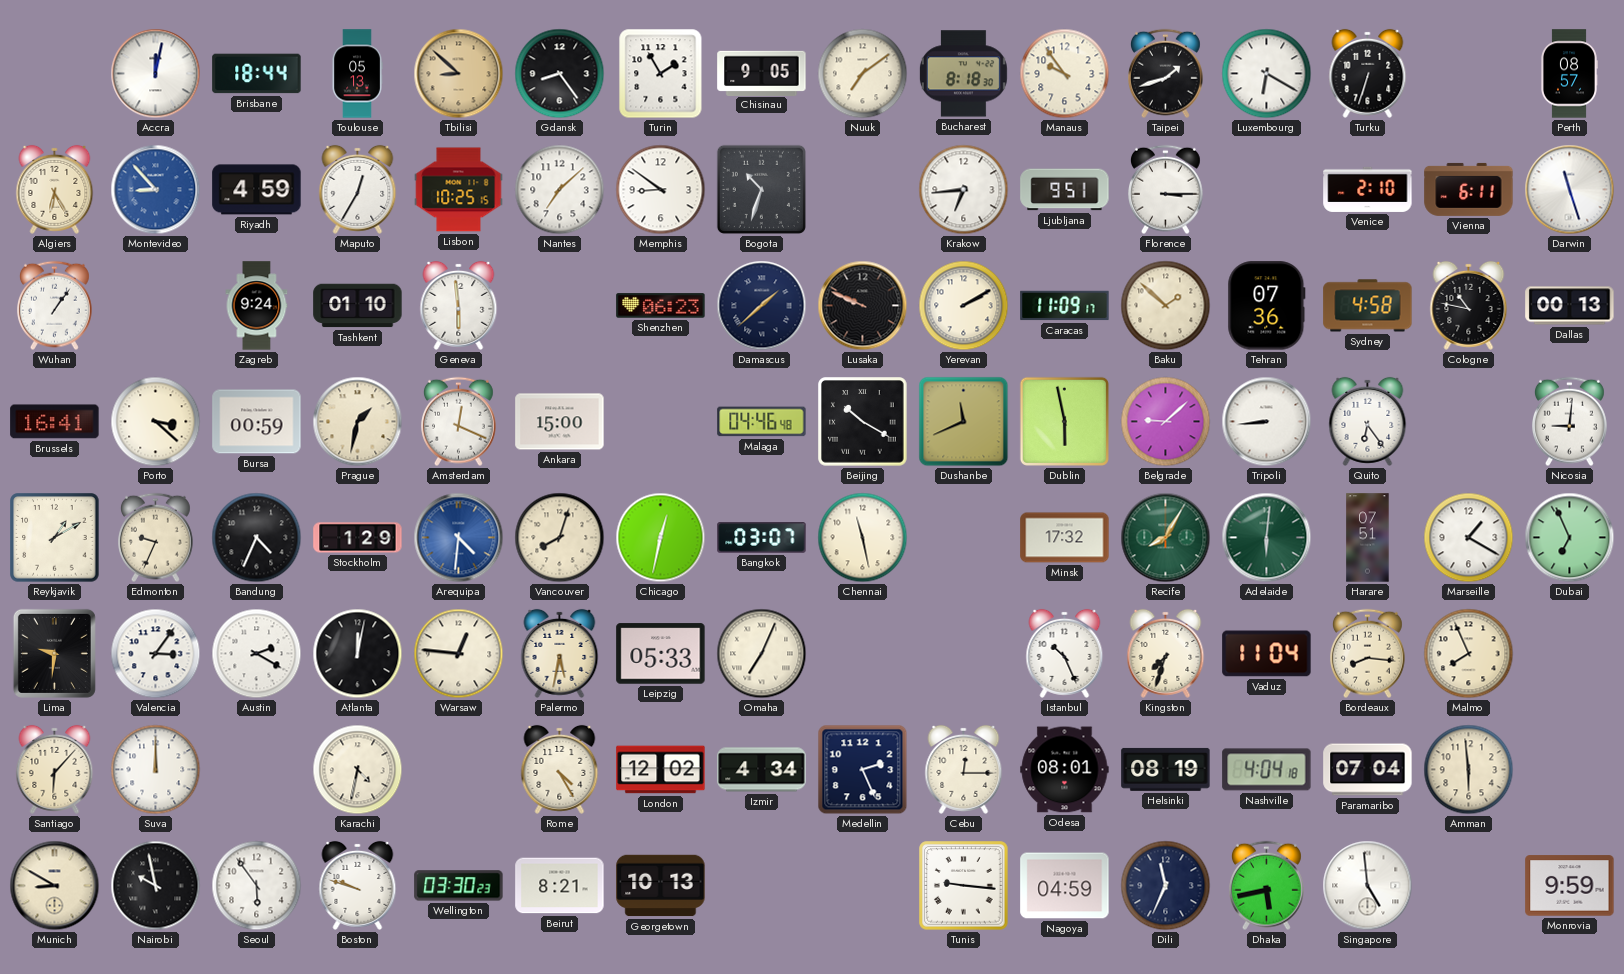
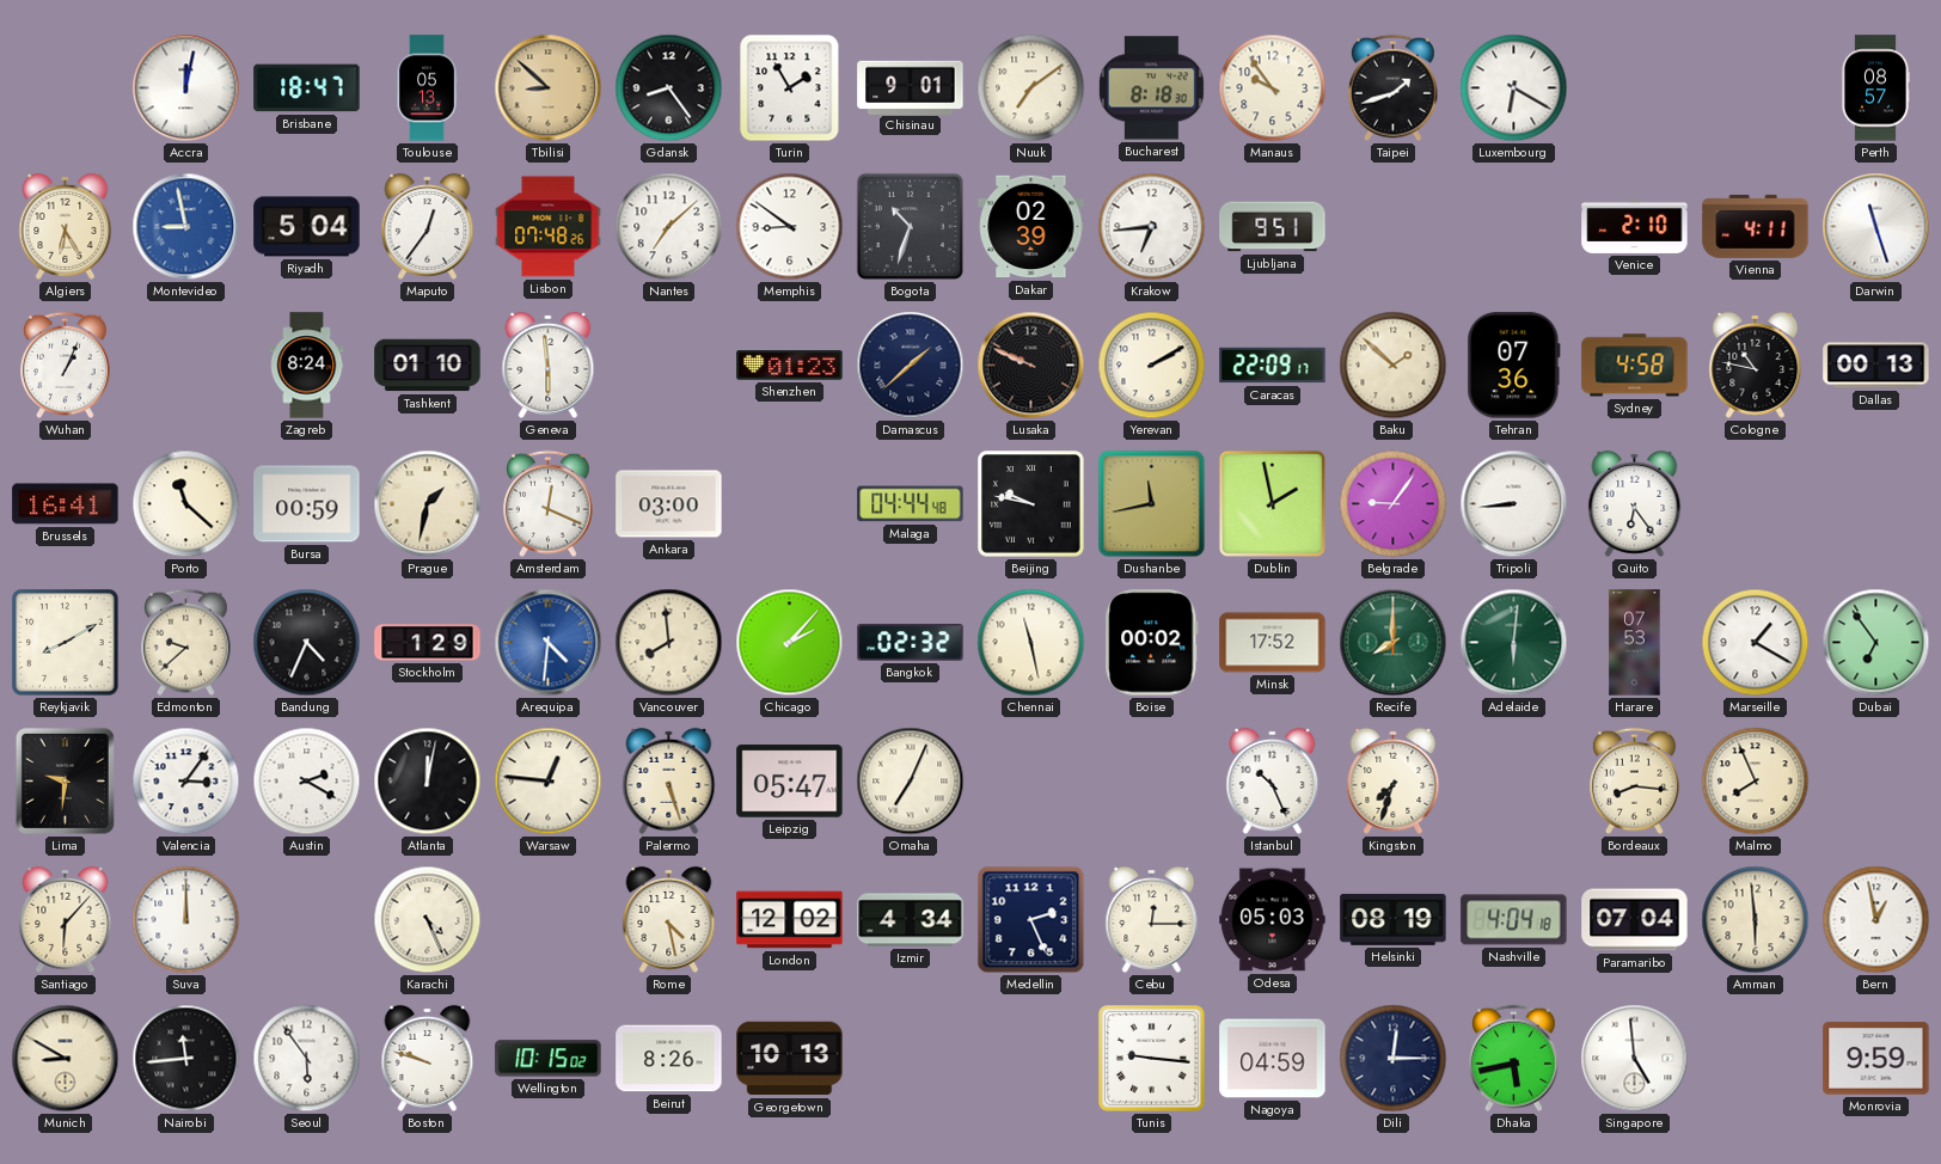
Brisbane: 18:44 -> 18:47 (307, 88)
Chisinau: 9:05 -> 9:01 (911, 87)
Turku: 6:33 -> none (1368, 73)
Montevideo: 8:53 -> 8:58 (186, 227)
Riyadh: 4:59 -> 5:04 (307, 227)
Maputo: 12:35 -> 12:36 (428, 226)
Lisbon: 10:25 -> 07:48 (549, 227)
Dakar: none -> 02:39 (1031, 227)
Florence: 3:15 -> none (1166, 190)
Vienna: 6:11 -> 4:11 (1756, 226)
Wuhan: 1:06 -> 1:04 (66, 366)
Zagreb: 9:24 -> 8:24 (307, 366)
Shenzhen: 06:23 -> 01:23 (790, 366)
Caracas: 11:09 -> 22:09 (1273, 366)
Porto: 3:22 -> 11:22 (186, 504)
Ankara: 15:00 -> 03:00 (669, 504)
Malaga: 04:46 -> 04:44 (911, 504)
Beijing: 10:20 -> 9:47 (1031, 504)
Dushanbe: 11:41 -> 11:43 (1152, 504)
Dublin: 5:58 -> 1:58 (1272, 503)
Belgrade: 9:08 -> 9:06 (1394, 504)
Nicosia: 9:01 -> none (1570, 422)
Reykjavik: 1:10 -> 8:10 (66, 643)
Edmonton: 9:34 -> 9:38 (186, 643)
Vancouver: 8:03 -> 7:59 (669, 643)
Chicago: 12:32 -> 2:07 (790, 643)
Bangkok: 03:07 -> 02:32 (911, 643)
Boise: none -> 00:02 (1152, 643)
Minsk: 17:32 -> 17:52 (1273, 643)
Recife: 8:05 -> 8:00 (1394, 643)
Harare: 07:51 -> 07:53 (1635, 643)
Dubai: 6:56 -> 6:54 (1876, 643)
Palermo: 5:32 -> 5:27 (669, 780)
Leipzig: 05:33 -> 05:47 (790, 782)
Vaduz: 11:04 -> none (1267, 654)
Karachi: 4:32 -> 4:26 (428, 920)
Rome: 4:25 -> 4:28 (669, 919)
Odesa: 08:01 -> 05:03 (1273, 920)
Bern: none -> 12:58 (1876, 920)
Nairobi: 9:58 -> 11:44 (186, 1059)
Wellington: 03:30 -> 10:15 (549, 1059)
Beirut: 8:21 -> 8:26 (669, 1059)
Dili: 11:34 -> 12:15 (1394, 1059)
